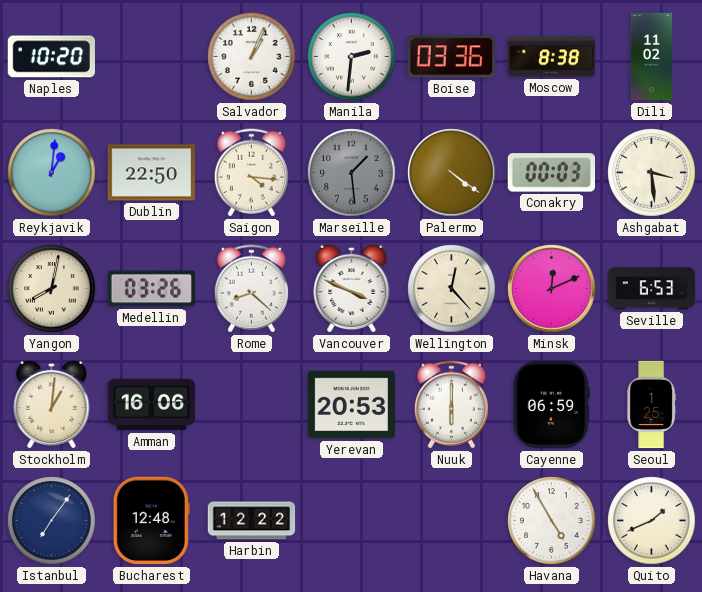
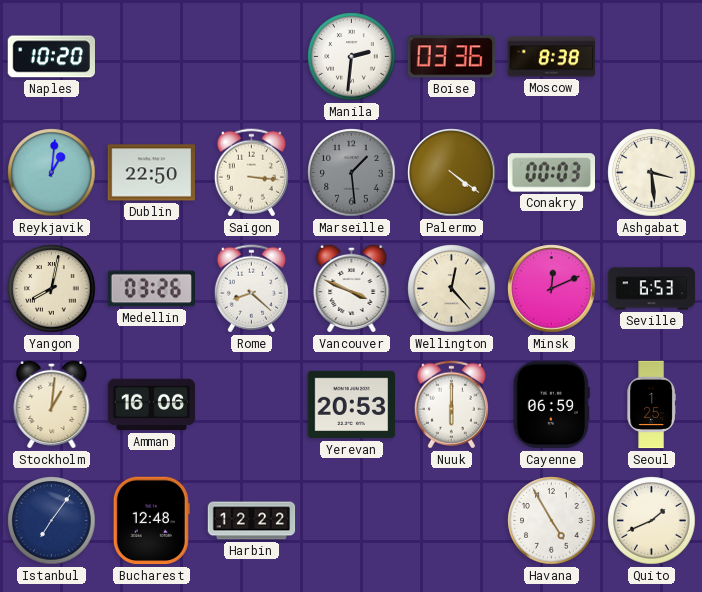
Salvador: 1:04 -> none (252, 57)
Dili: 11:02 -> none (651, 57)
Saigon: 4:16 -> 3:16 (251, 173)
